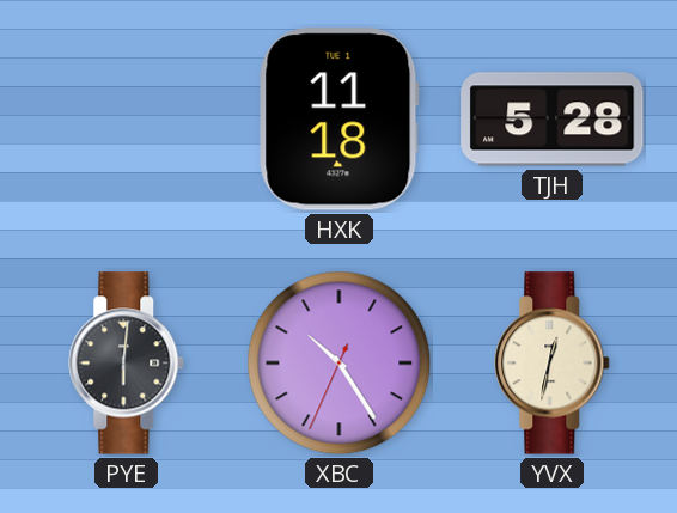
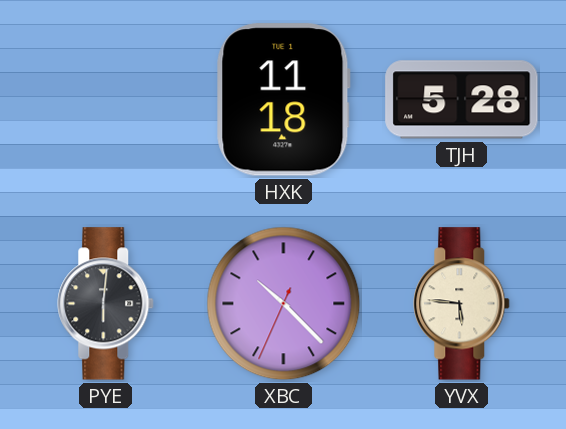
XBC: 10:24 -> 10:22 (284, 304)
YVX: 12:32 -> 5:46 (462, 304)
